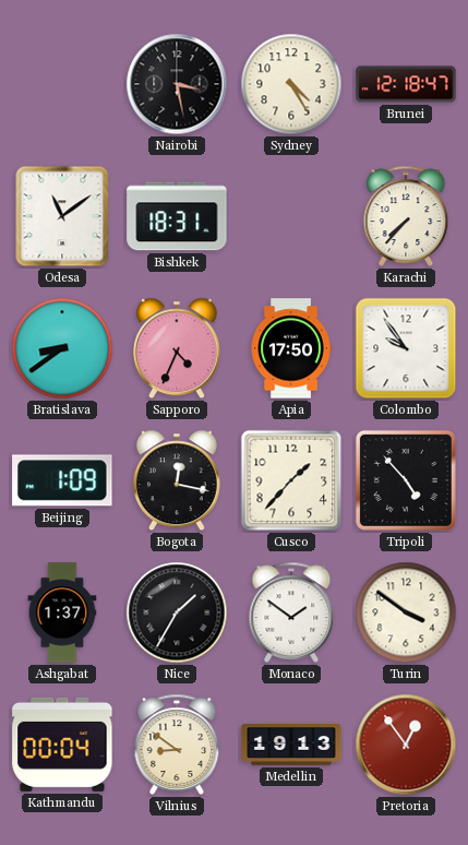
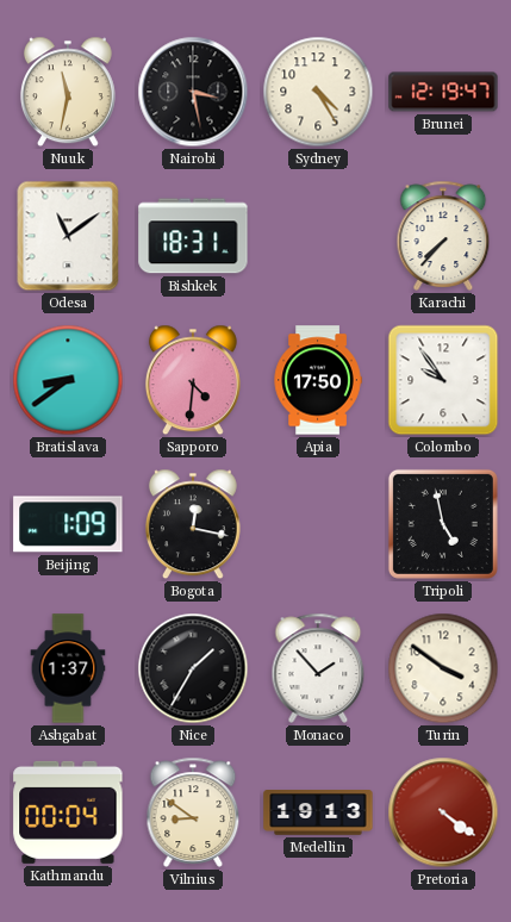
Nuuk: none -> 11:32 (68, 92)
Brunei: 12:18 -> 12:19 (443, 92)
Sapporo: 4:34 -> 4:31 (193, 380)
Cusco: 1:37 -> none (291, 480)
Tripoli: 4:53 -> 4:58 (443, 524)
Monaco: 1:51 -> 1:53 (318, 668)
Pretoria: 12:54 -> 4:21 (443, 812)
